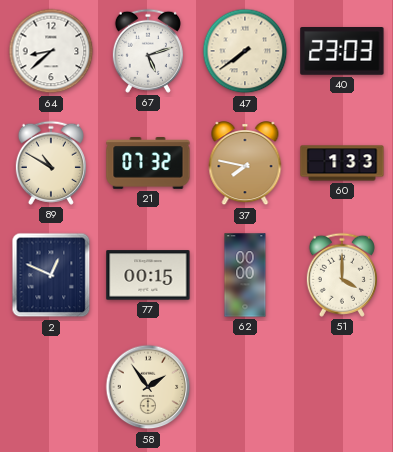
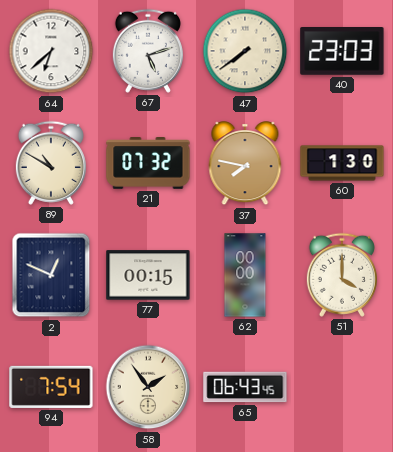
64: 8:38 -> 6:38 (51, 51)
60: 1:33 -> 1:30 (342, 163)
94: none -> 7:54 (51, 387)
65: none -> 06:43 (245, 387)
